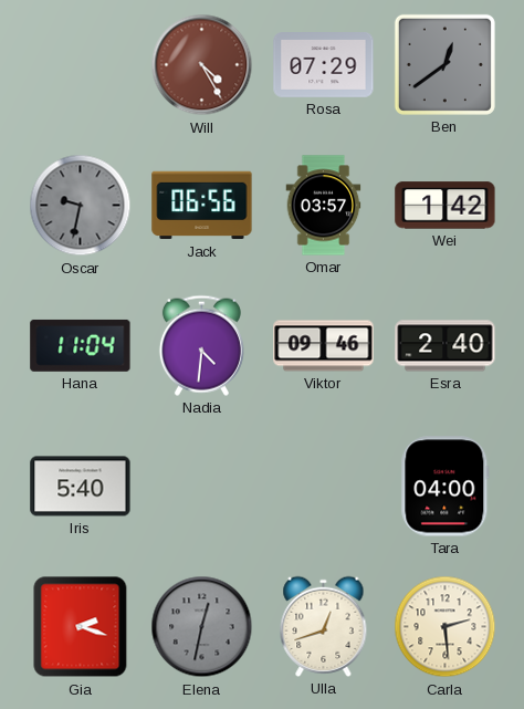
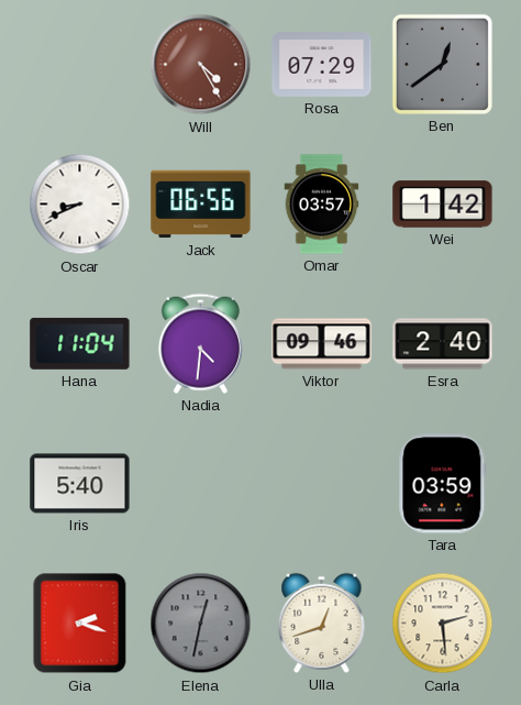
Oscar: 9:32 -> 8:41 (80, 205)
Oscar dial: grey -> white (80, 205)
Tara: 04:00 -> 03:59 (443, 484)
